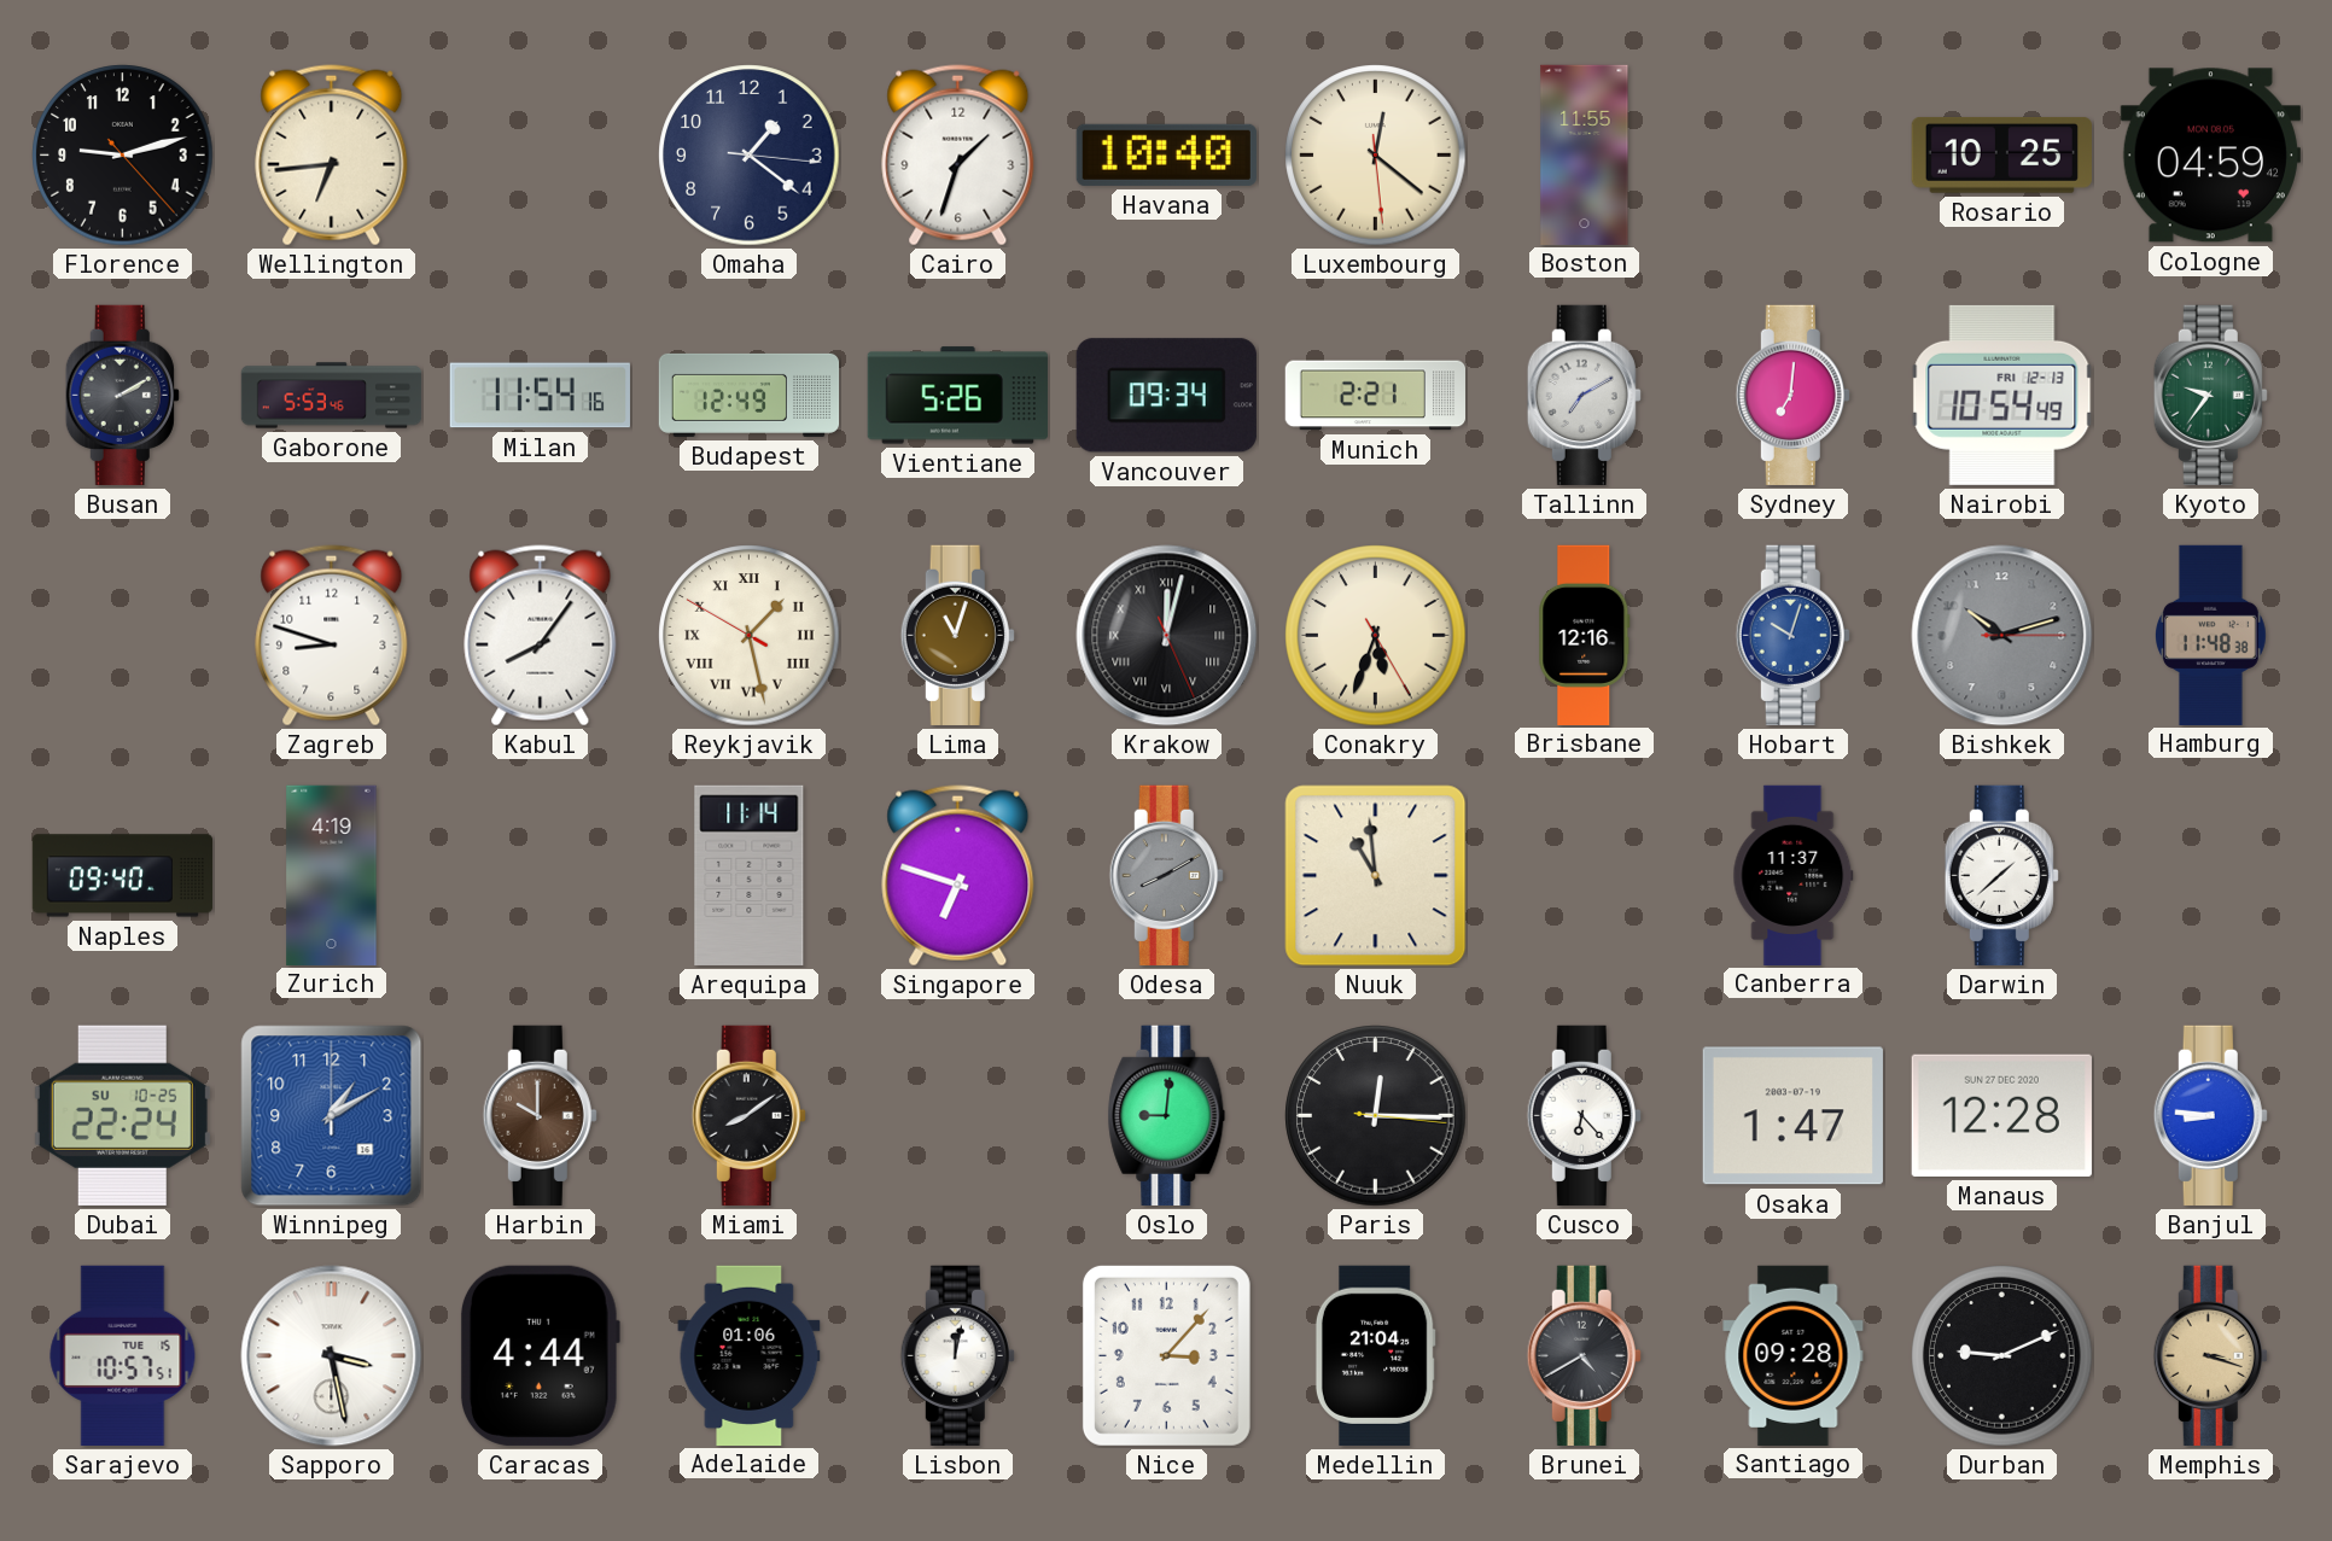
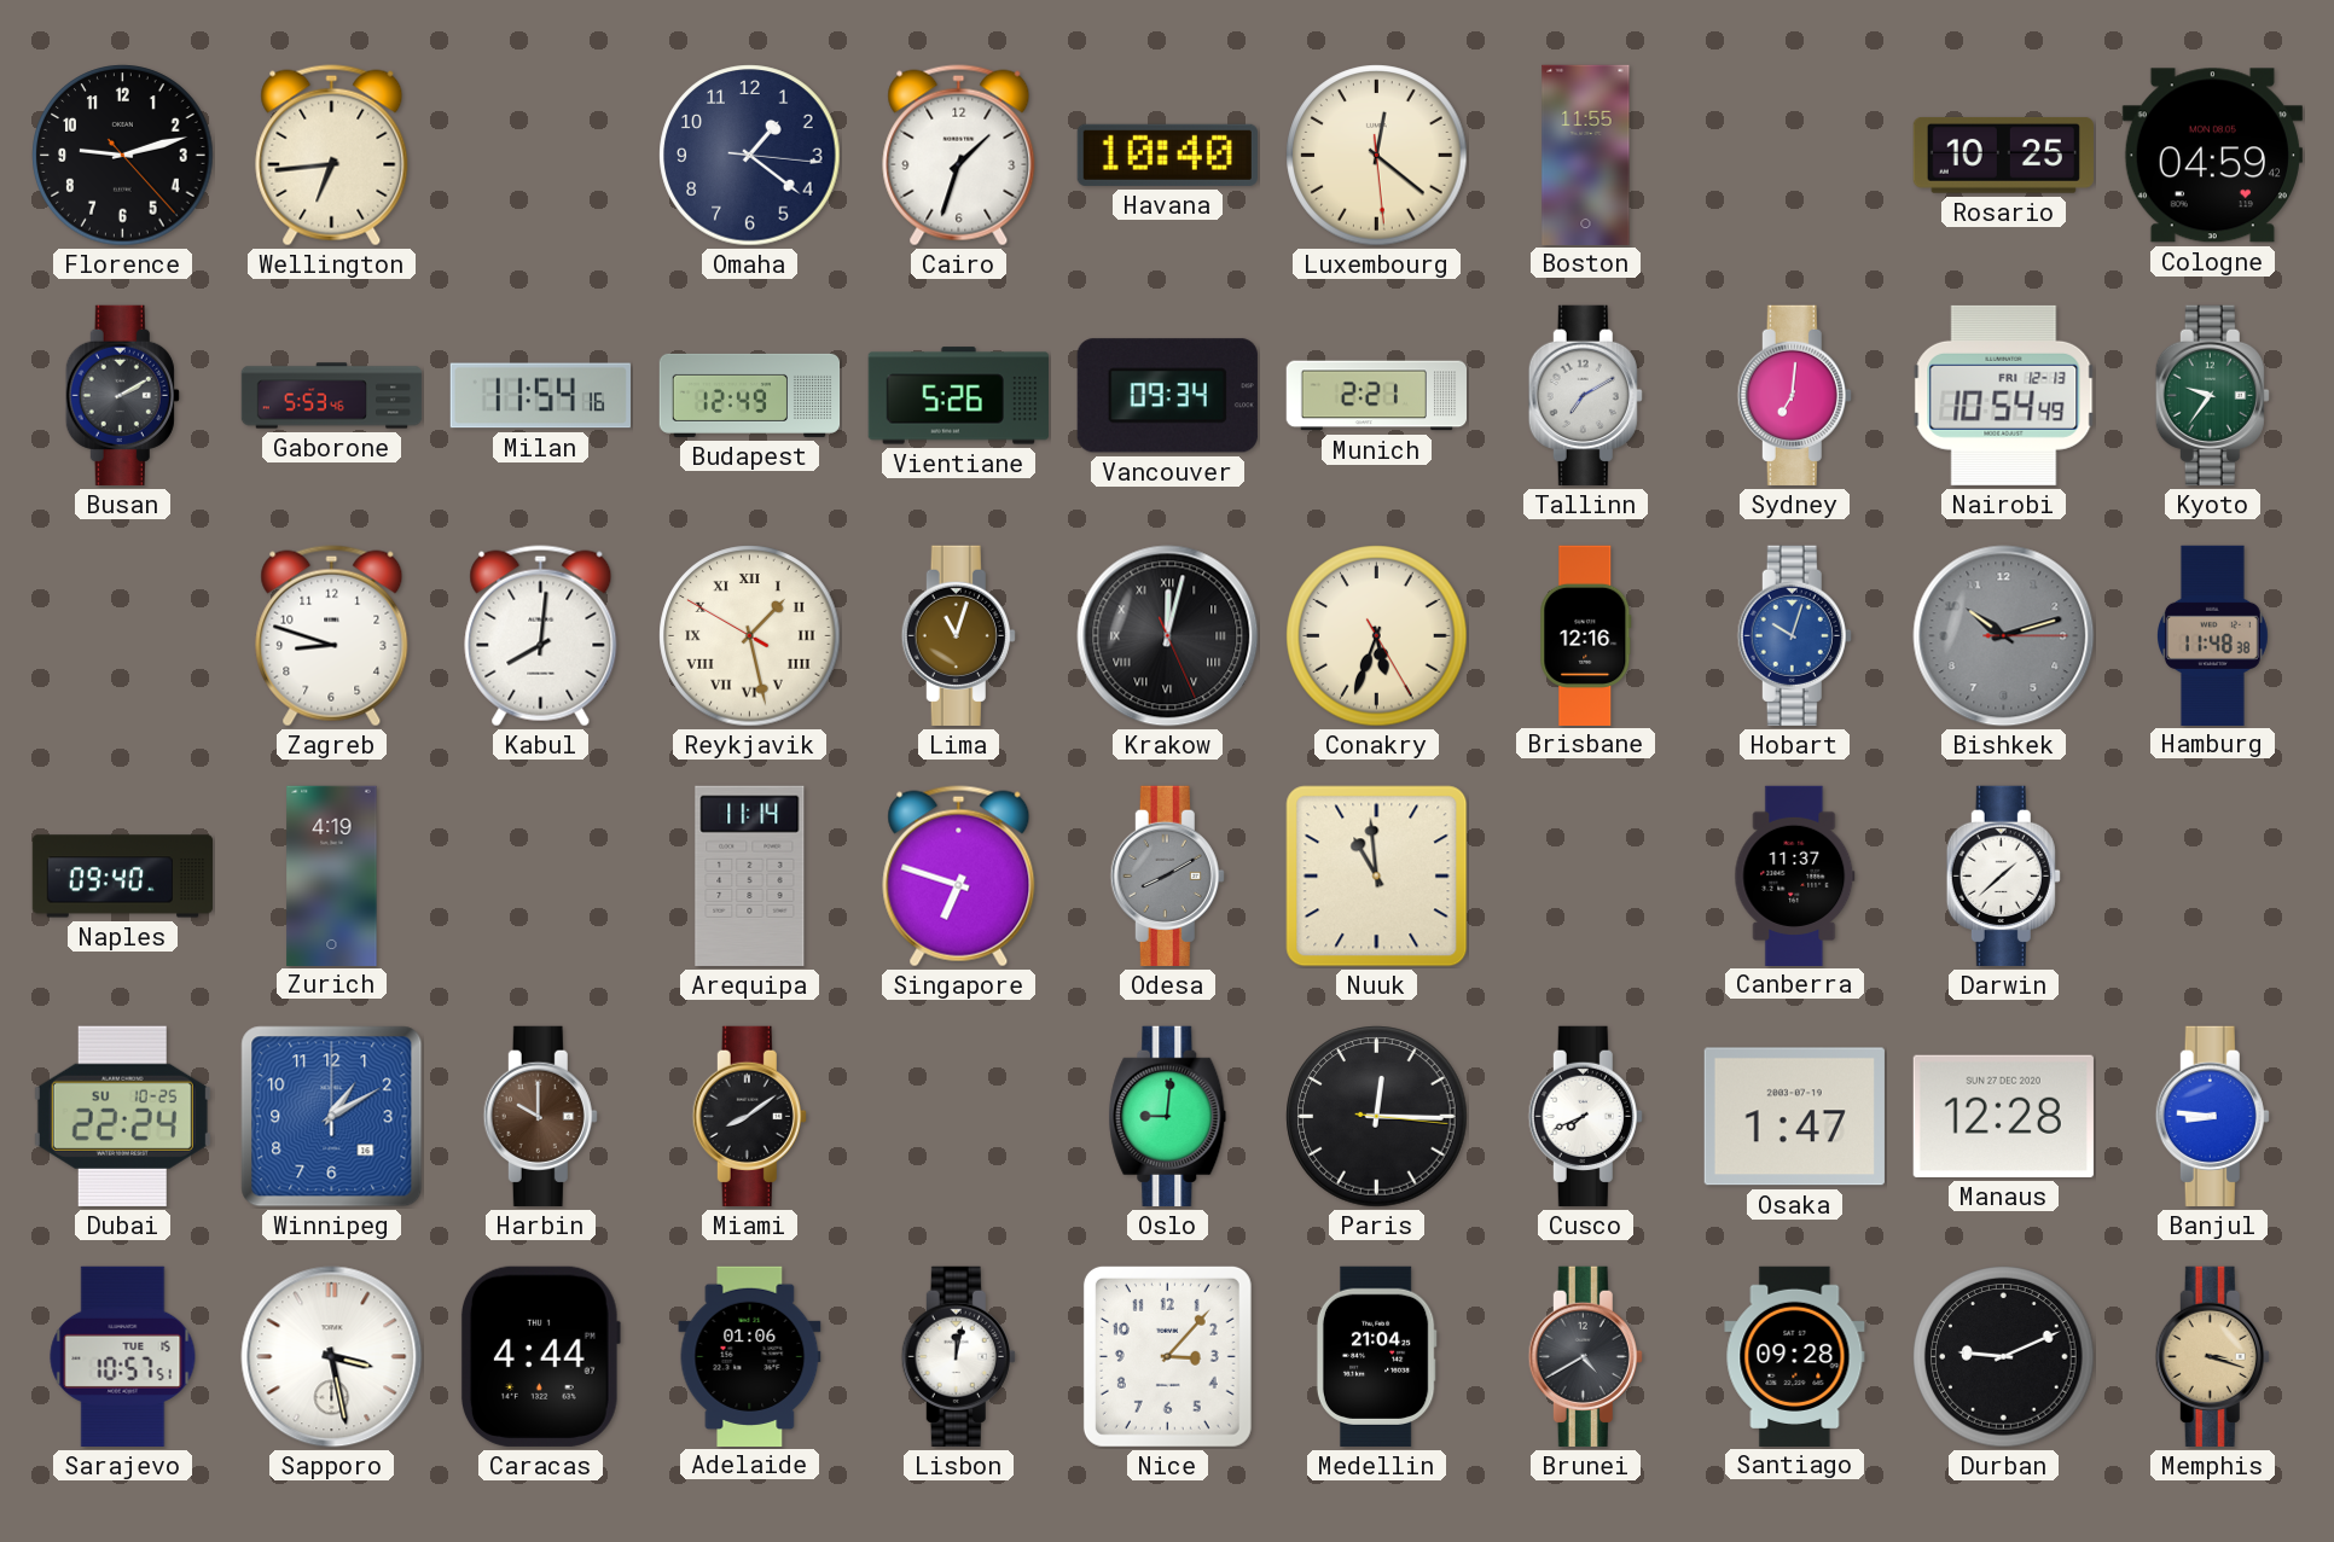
Kabul: 8:06 -> 8:01 (541, 636)
Cusco: 6:23 -> 7:41 (1585, 1116)
